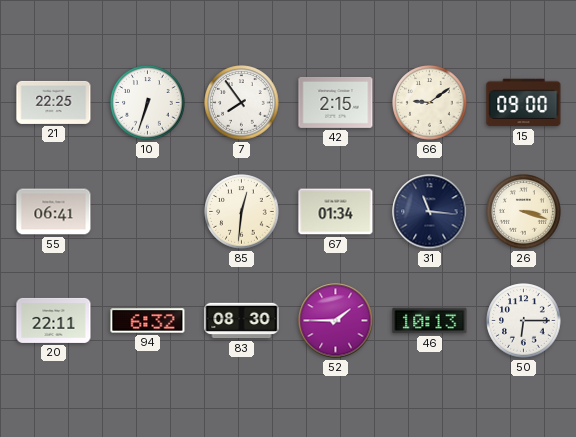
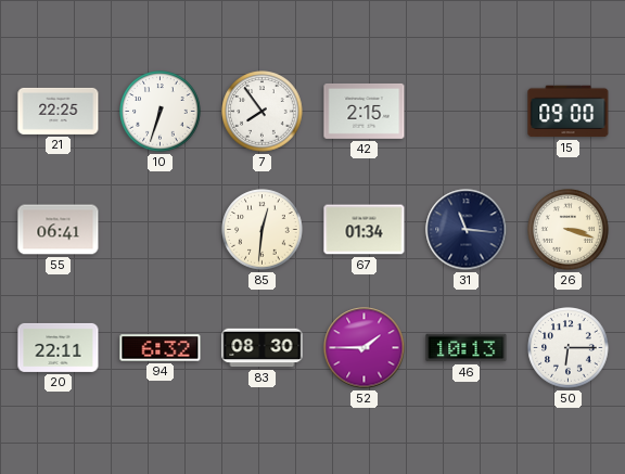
66: 9:09 -> none (430, 103)
